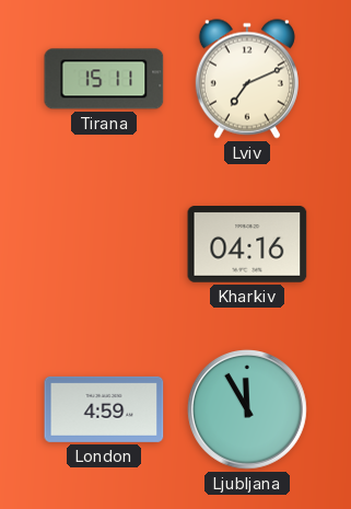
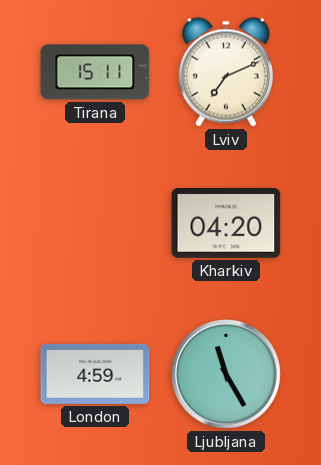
Kharkiv: 04:16 -> 04:20 (226, 224)
Ljubljana: 11:55 -> 11:25 (226, 374)
